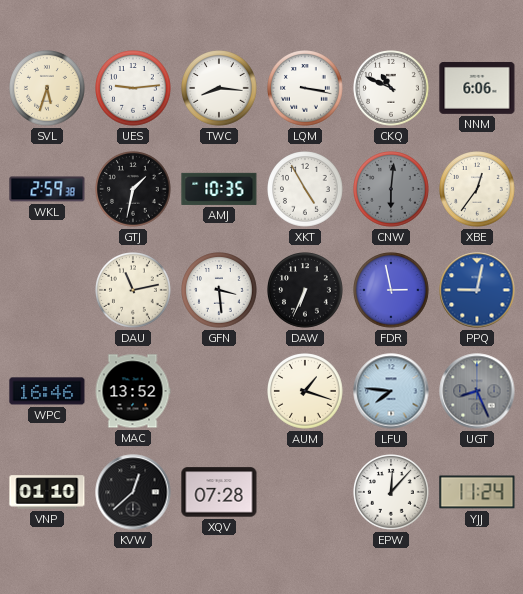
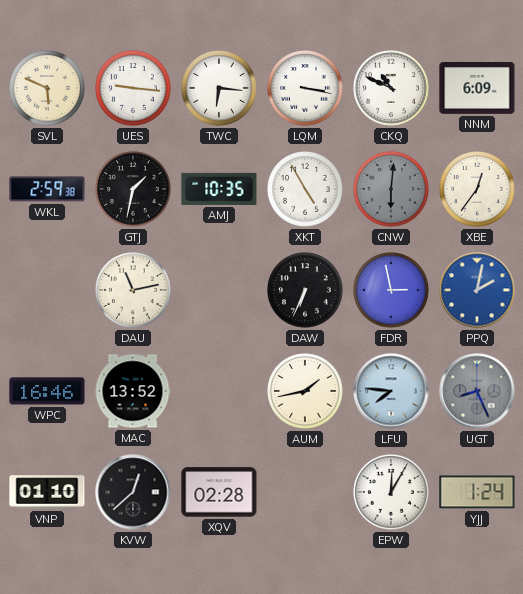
SVL: 5:33 -> 5:49 (47, 88)
UES: 9:14 -> 9:16 (133, 88)
TWC: 8:16 -> 6:16 (219, 88)
NNM: 6:06 -> 6:09 (477, 88)
GFN: 3:29 -> none (219, 290)
PPQ: 9:02 -> 2:02 (477, 290)
AUM: 1:18 -> 1:43 (305, 391)
XQV: 07:28 -> 02:28 (219, 492)
EPW: 12:07 -> 12:05 (391, 492)
YJJ: 11:24 -> 1:24 (477, 492)
